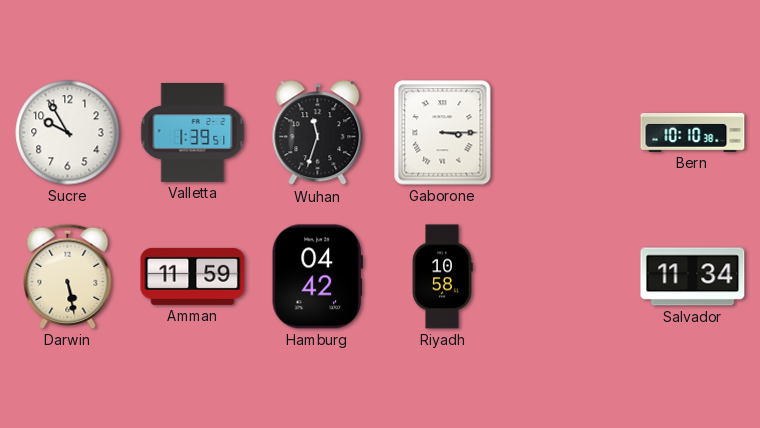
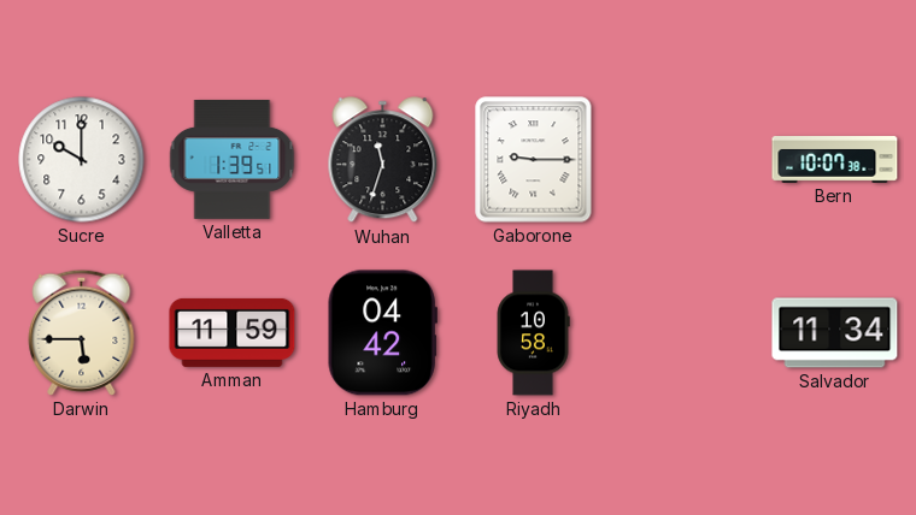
Sucre: 9:55 -> 10:00 (82, 160)
Gaborone: 3:15 -> 9:15 (534, 160)
Bern: 10:10 -> 10:07 (835, 160)
Darwin: 5:28 -> 5:45 (82, 332)
